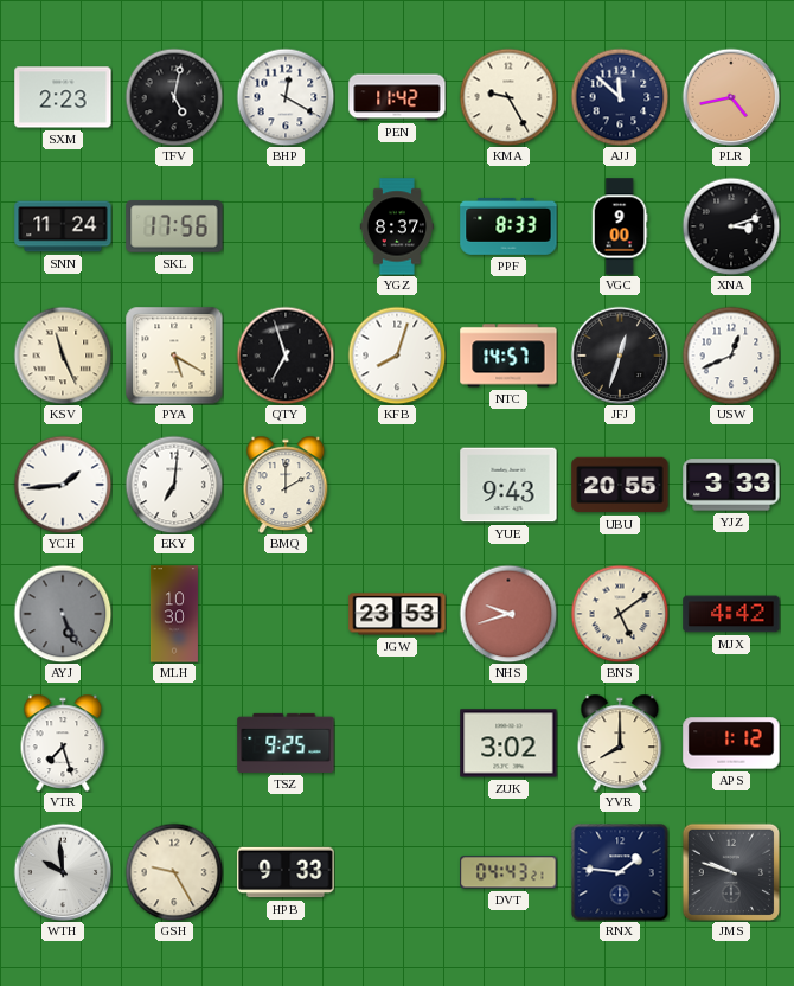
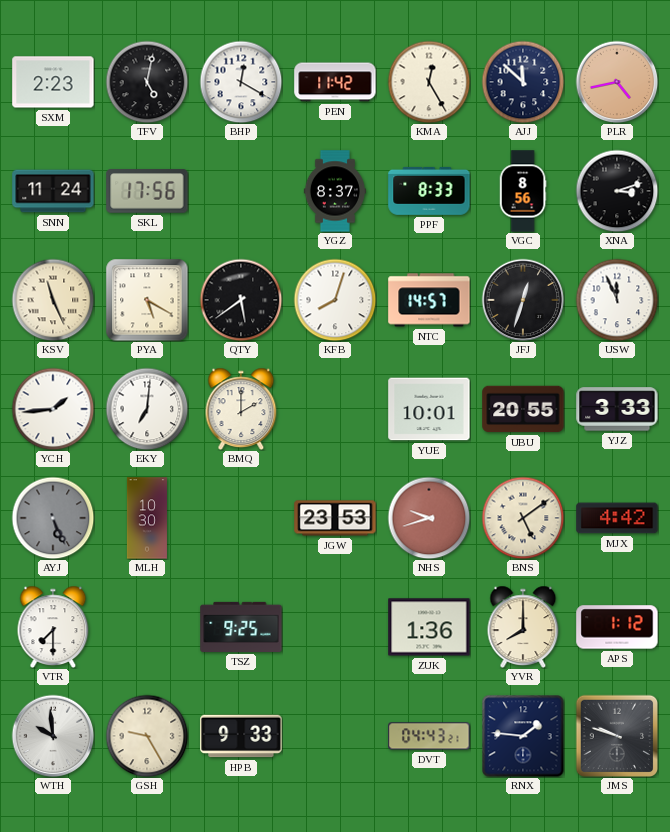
KMA: 9:25 -> 12:25 (429, 82)
VGC: 9:00 -> 8:56 (523, 191)
QTY: 6:57 -> 5:39 (241, 300)
USW: 12:41 -> 11:56 (617, 300)
YUE: 9:43 -> 10:01 (429, 409)
VTR: 7:27 -> 7:30 (53, 627)
ZUK: 3:02 -> 1:36 (429, 627)
